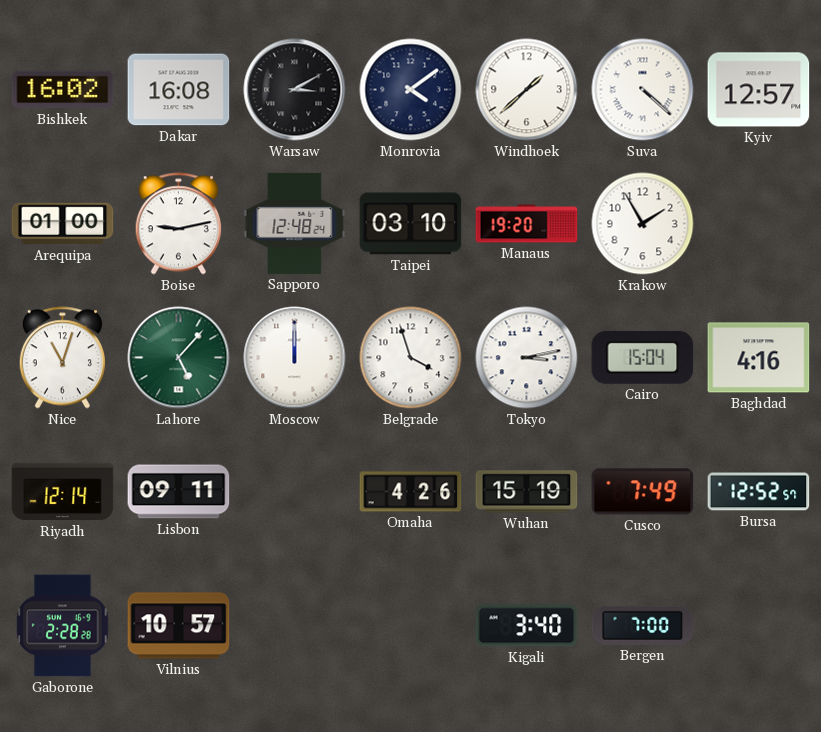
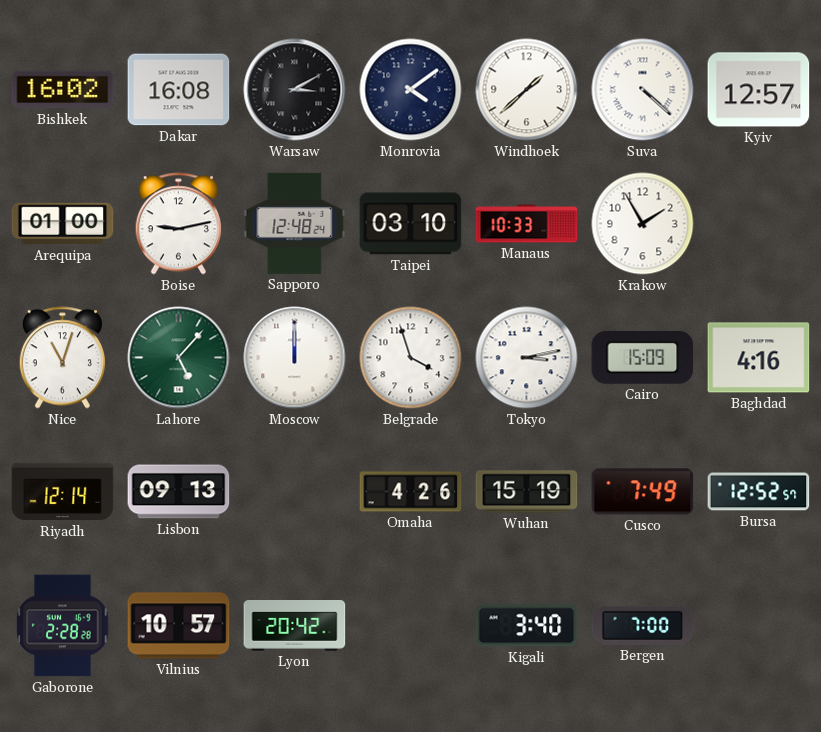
Manaus: 19:20 -> 10:33 (527, 224)
Cairo: 15:04 -> 15:09 (643, 357)
Lisbon: 09:11 -> 09:13 (179, 492)
Lyon: none -> 20:42 (295, 626)
